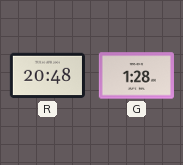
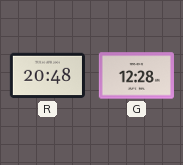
G: 1:28 -> 12:28 (136, 76)
